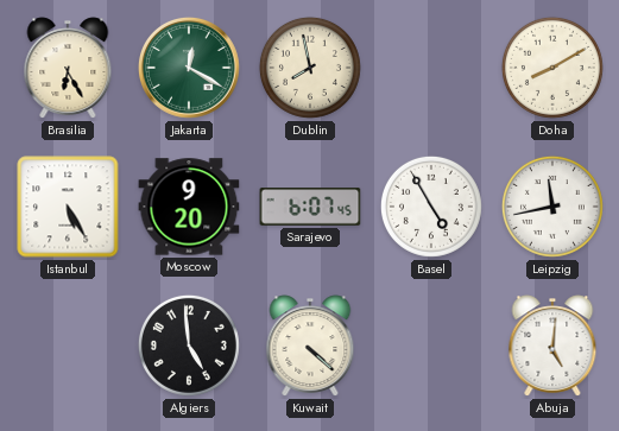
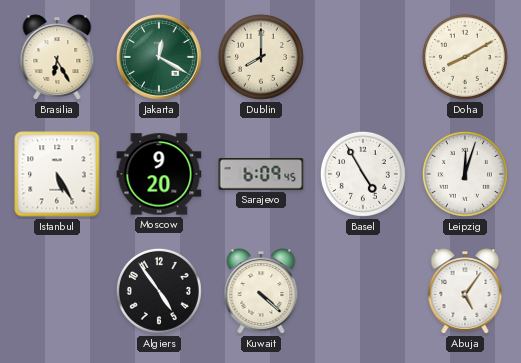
Dublin: 7:58 -> 8:00 (261, 57)
Sarajevo: 6:07 -> 6:09 (261, 174)
Leipzig: 11:43 -> 12:03 (465, 174)
Algiers: 4:59 -> 4:54 (159, 291)
Abuja: 5:01 -> 5:06 (465, 291)
